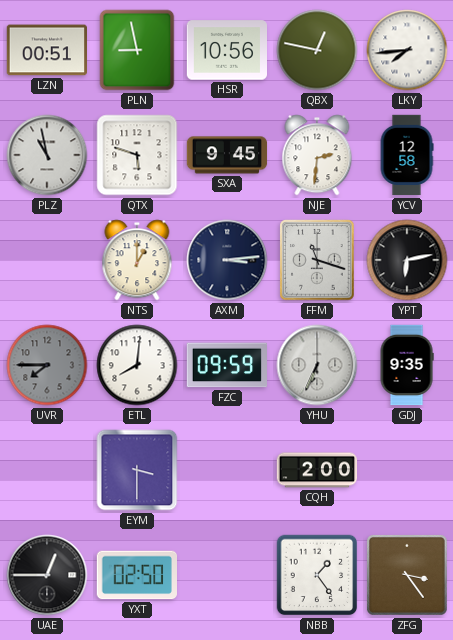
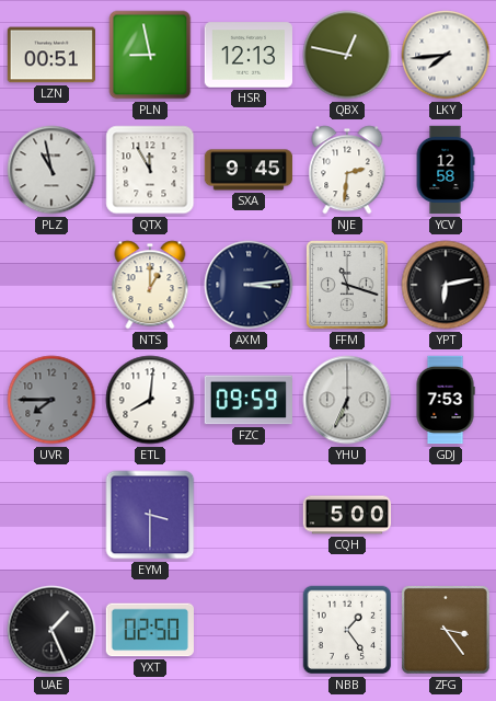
HSR: 10:56 -> 12:13 (247, 55)
QTX: 5:48 -> 11:55 (150, 170)
GDJ: 9:35 -> 7:53 (446, 400)
CQH: 2:00 -> 5:00 (347, 515)
UAE: 12:45 -> 1:26 (51, 630)
